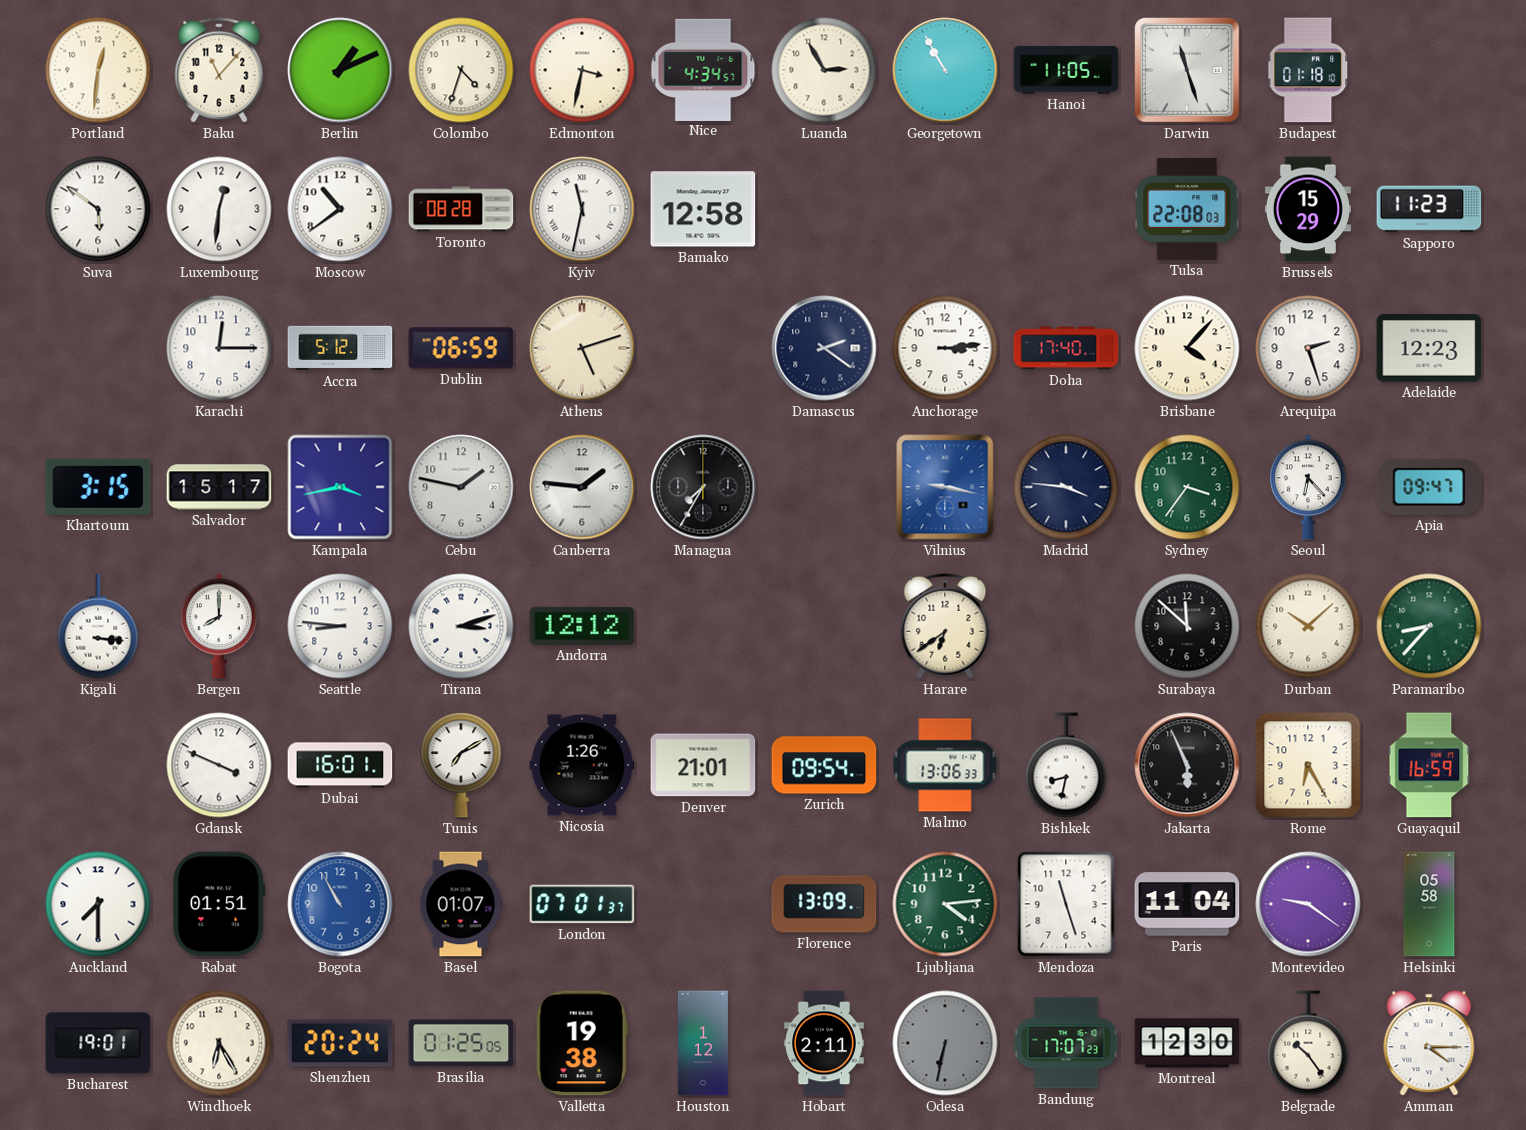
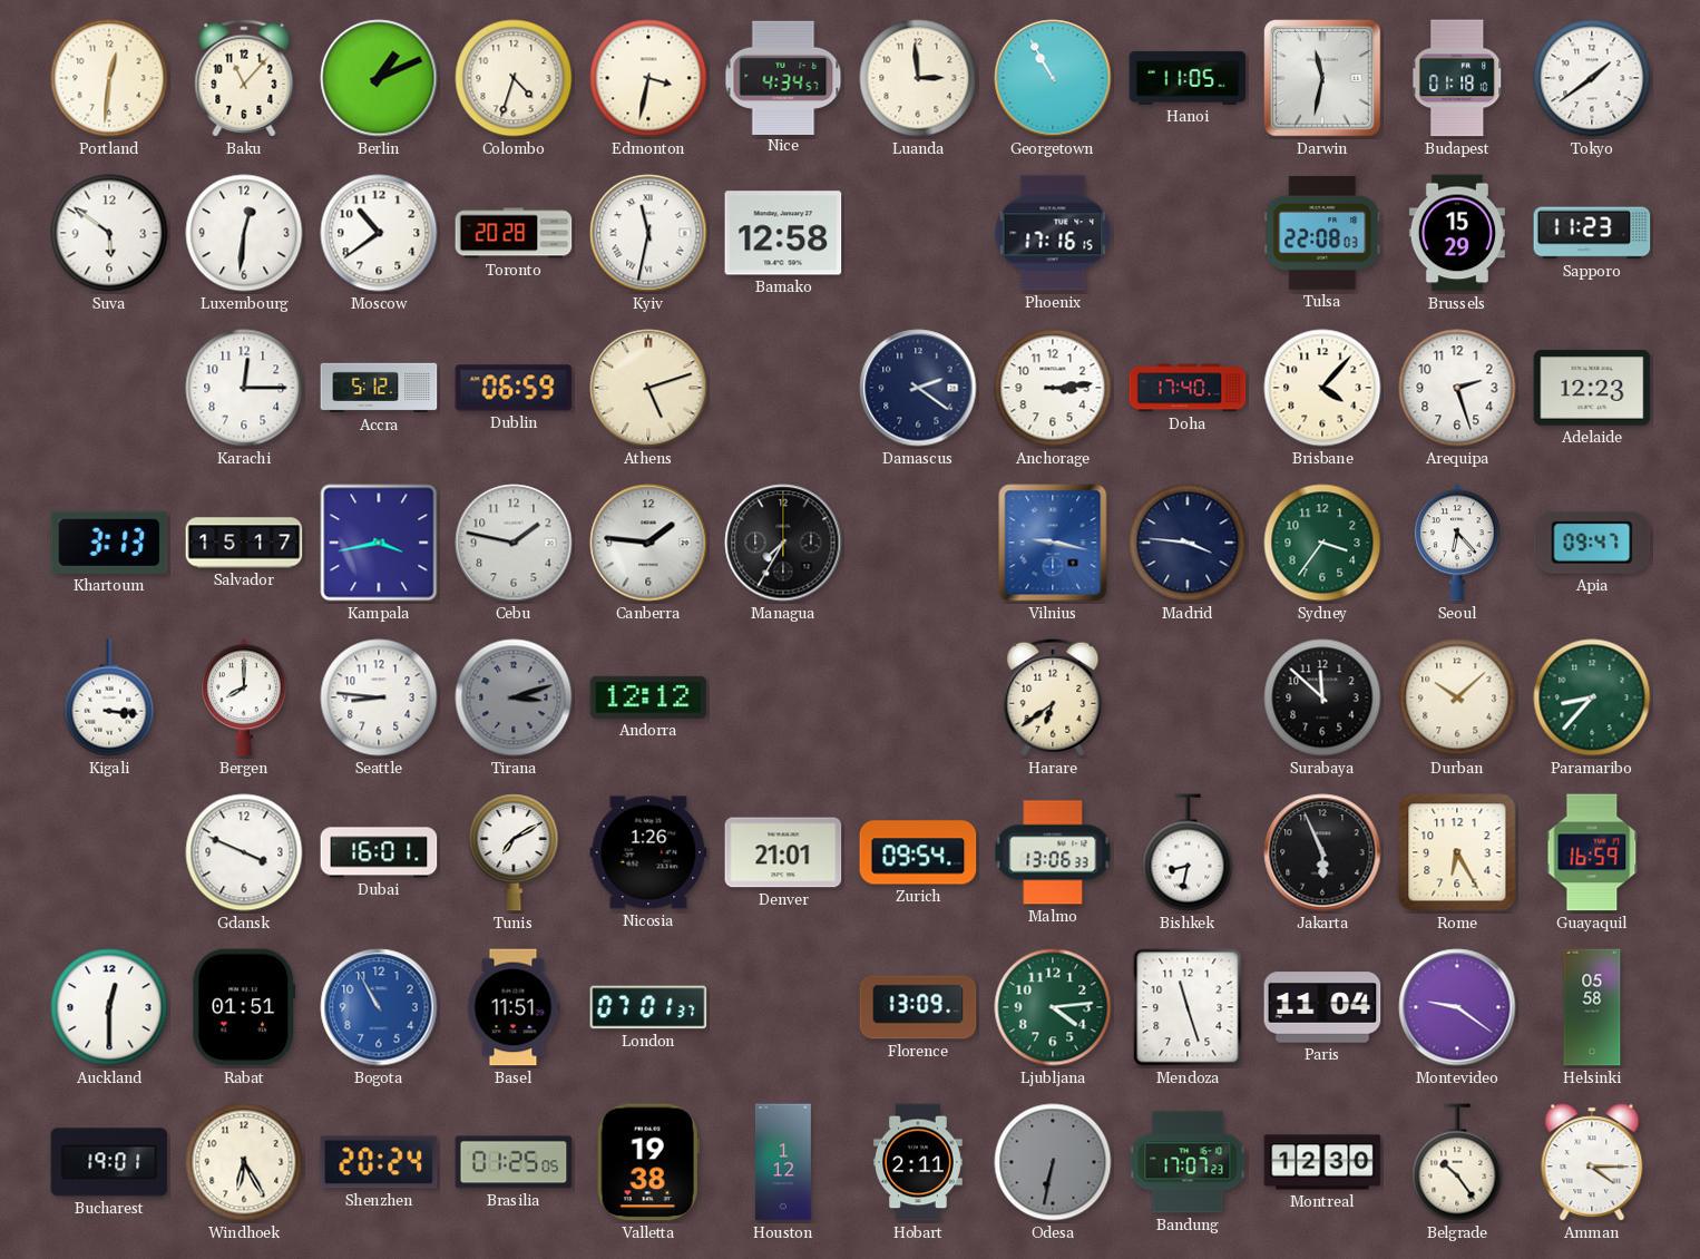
Luanda: 2:55 -> 2:59 (918, 78)
Darwin: 11:27 -> 11:32 (1322, 78)
Tokyo: none -> 1:39 (1592, 78)
Toronto: 08:28 -> 20:28 (514, 233)
Phoenix: none -> 17:16 (1053, 233)
Khartoum: 3:15 -> 3:13 (109, 543)
Tirana dial: white -> grey (514, 697)
Auckland: 7:30 -> 12:30 (109, 1007)
Basel: 01:07 -> 11:51 (514, 1007)
